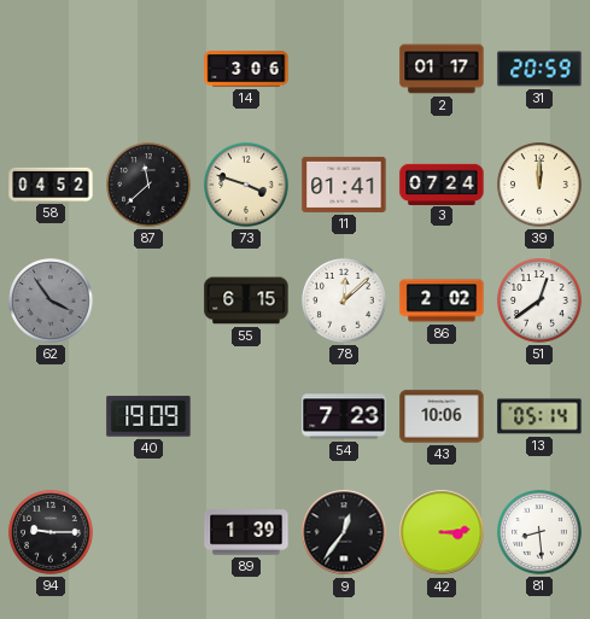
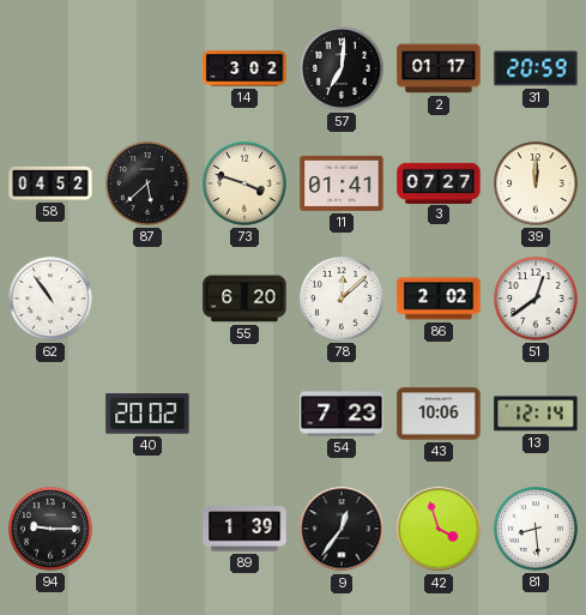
14: 3:06 -> 3:02 (244, 68)
57: none -> 7:01 (342, 68)
87: 11:38 -> 5:38 (147, 183)
3: 07:24 -> 07:27 (439, 182)
62: 3:54 -> 10:54 (50, 299)
62 dial: grey -> white (50, 299)
55: 6:15 -> 6:20 (244, 299)
40: 19:09 -> 20:02 (147, 414)
13: 05:14 -> 12:14 (536, 414)
42: 3:14 -> 3:57 (439, 529)
